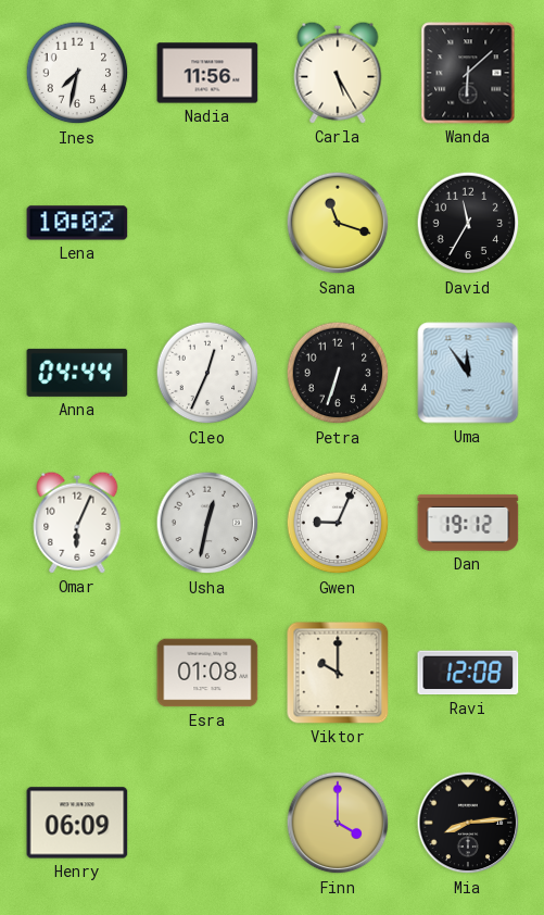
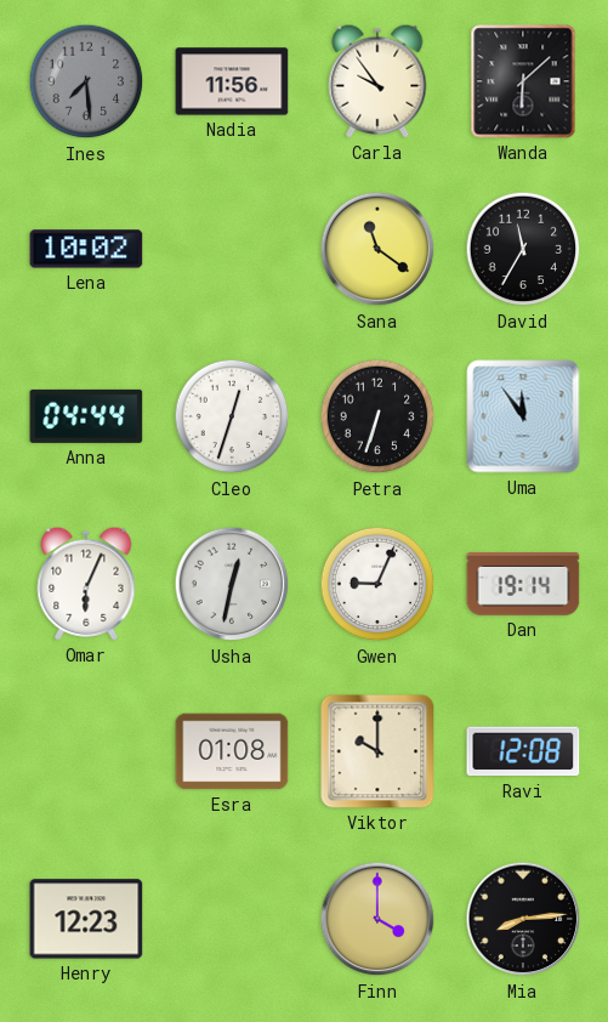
Ines: 7:32 -> 7:29 (86, 81)
Ines dial: white -> grey (86, 81)
Carla: 5:25 -> 9:54 (377, 81)
Sana: 11:18 -> 11:21 (377, 249)
Cleo: 12:34 -> 12:33 (232, 416)
Dan: 19:12 -> 19:14 (523, 584)
Henry: 06:09 -> 12:23 (86, 919)
